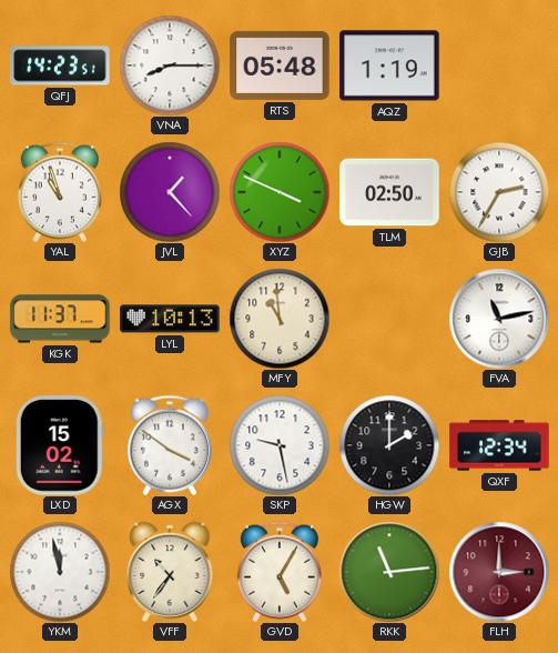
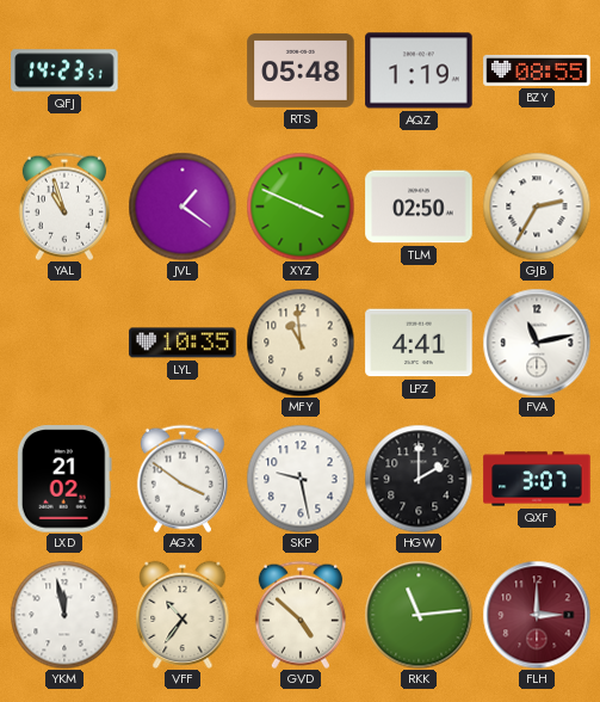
VNA: 8:15 -> none (170, 66)
BZY: none -> 08:55 (537, 70)
JVL: 1:23 -> 1:21 (183, 207)
KGK: 11:37 -> none (60, 319)
LYL: 10:13 -> 10:35 (183, 343)
LPZ: none -> 4:41 (419, 343)
LXD: 15:02 -> 21:02 (64, 479)
QXF: 12:34 -> 3:07 (537, 479)
GVD: 5:05 -> 4:52 (301, 615)
